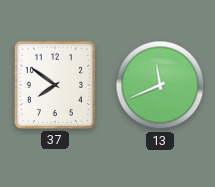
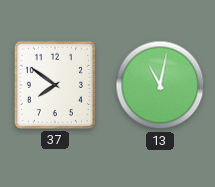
13: 11:41 -> 11:02 (160, 85)
